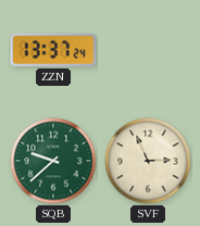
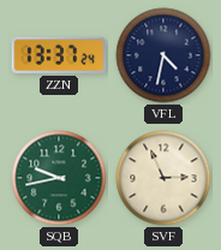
VFL: none -> 4:32 (163, 55)
SQB: 9:38 -> 9:43 (59, 178)
